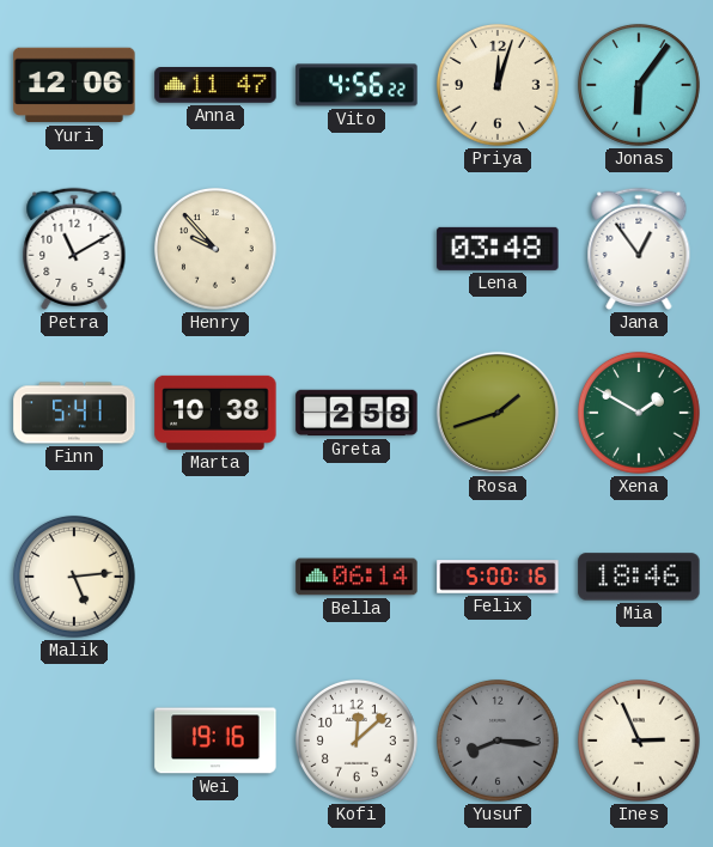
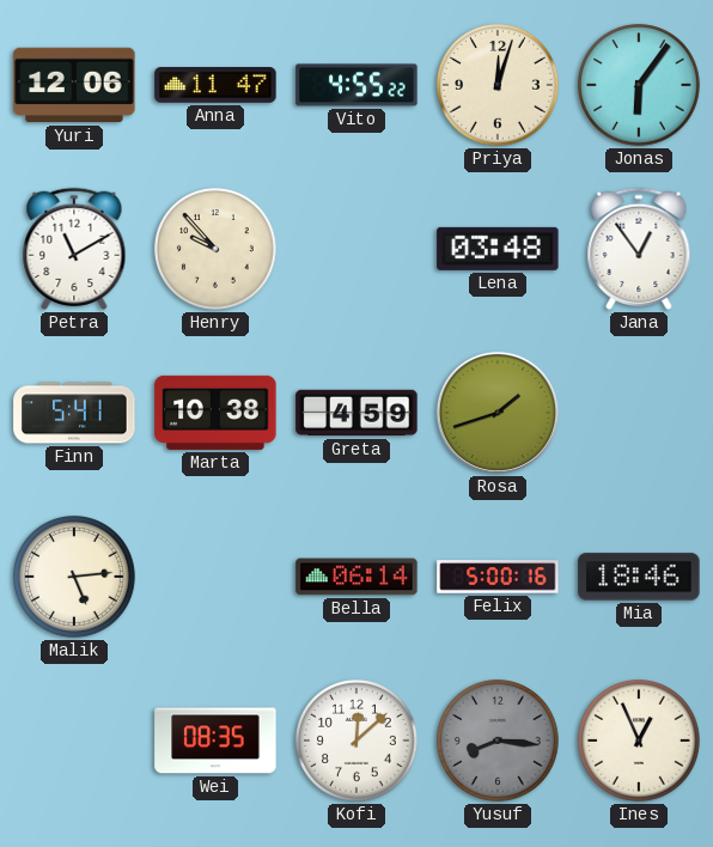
Vito: 4:56 -> 4:55 (356, 85)
Greta: 2:58 -> 4:59 (356, 413)
Xena: 1:50 -> none (639, 413)
Wei: 19:16 -> 08:35 (215, 741)
Ines: 2:56 -> 12:56 (639, 741)
